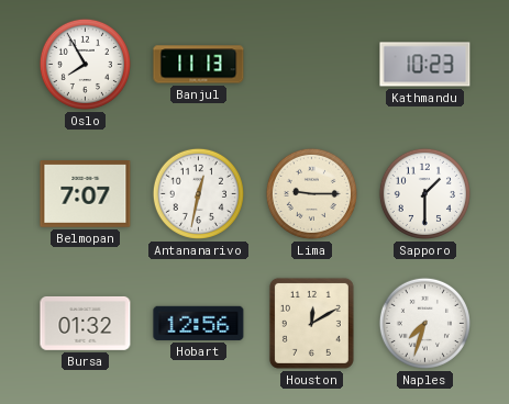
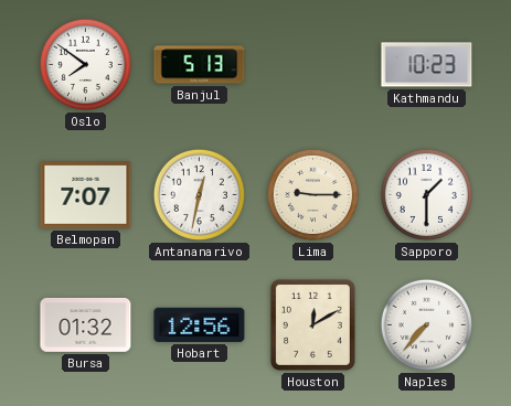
Oslo: 7:55 -> 7:51 (85, 64)
Banjul: 11:13 -> 5:13 (200, 65)
Naples: 7:33 -> 7:37 (426, 324)
